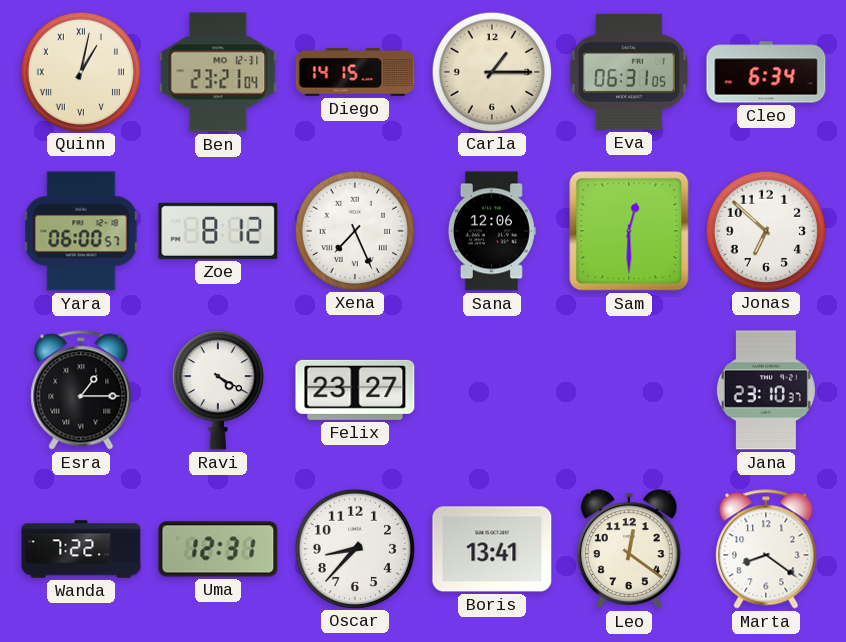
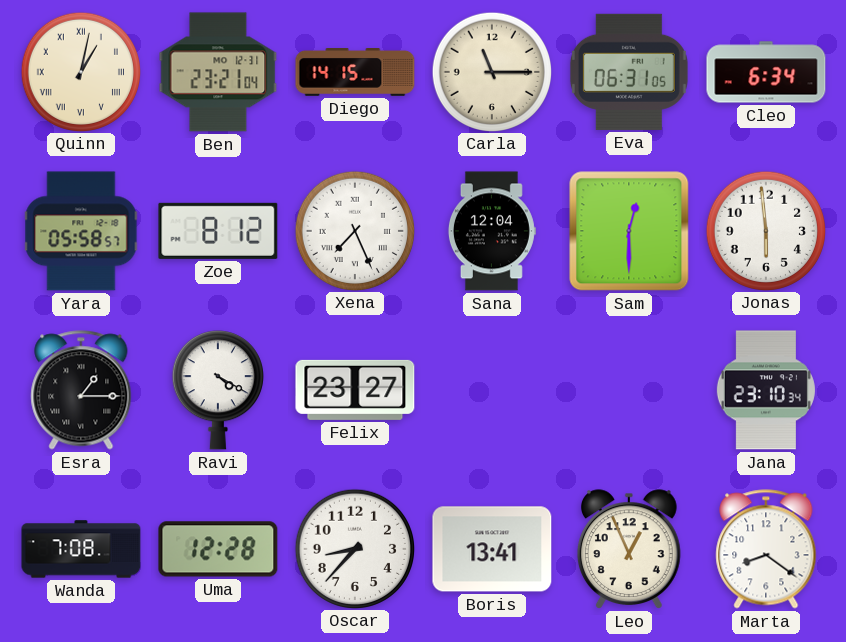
Carla: 1:15 -> 11:15 (491, 71)
Yara: 06:00 -> 05:58 (81, 231)
Sana: 12:06 -> 12:04 (492, 231)
Jonas: 6:52 -> 5:59 (765, 230)
Jana: 23:10:37 -> 23:10:34 (766, 390)
Wanda: 7:22 -> 7:08 (81, 549)
Uma: 12:31 -> 12:28 (218, 549)
Leo: 12:21 -> 12:56 (629, 549)
